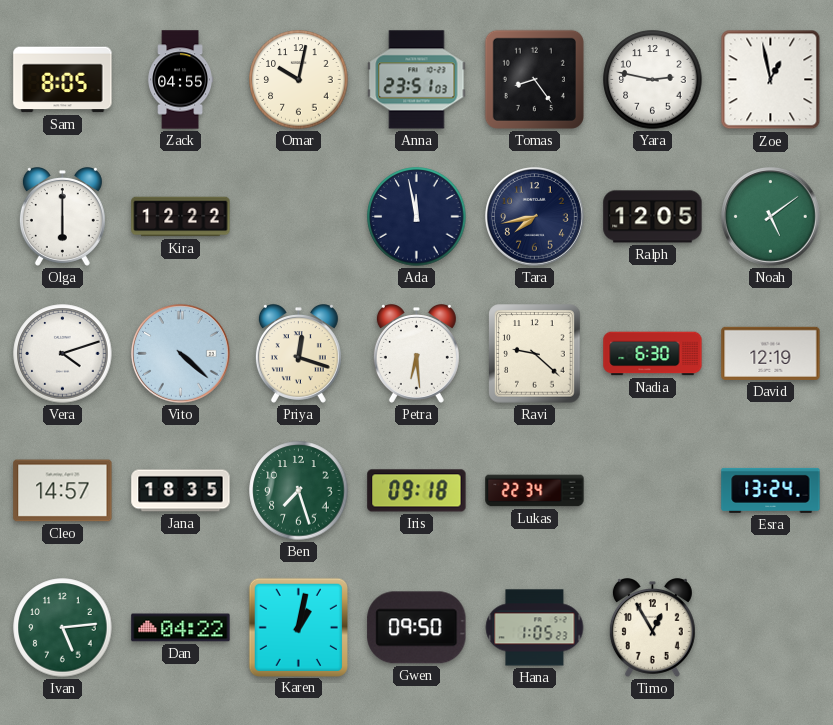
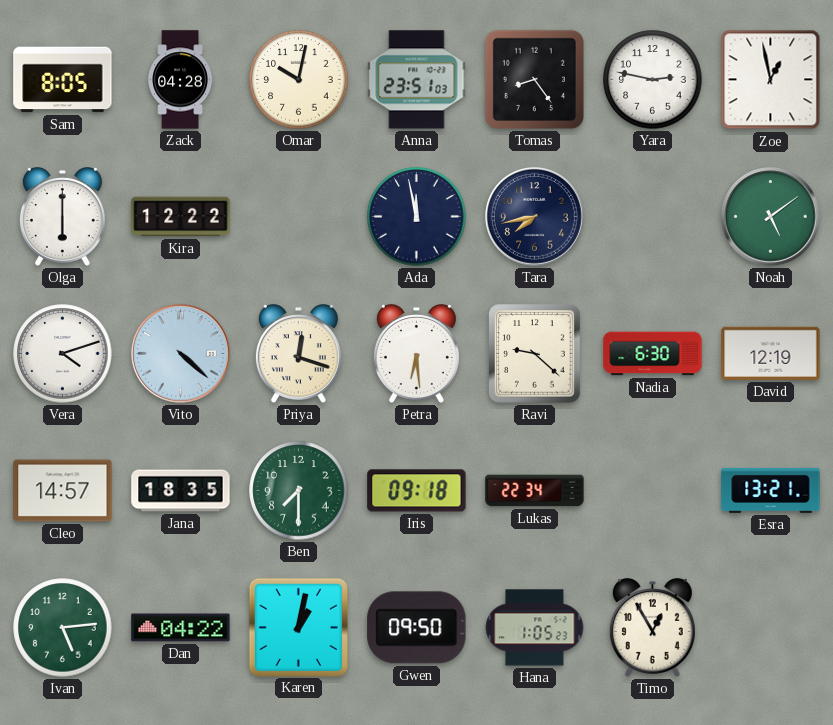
Zack: 04:55 -> 04:28 (180, 80)
Ralph: 12:05 -> none (653, 217)
Ben: 7:27 -> 7:30 (299, 491)
Esra: 13:24 -> 13:21 (771, 490)
